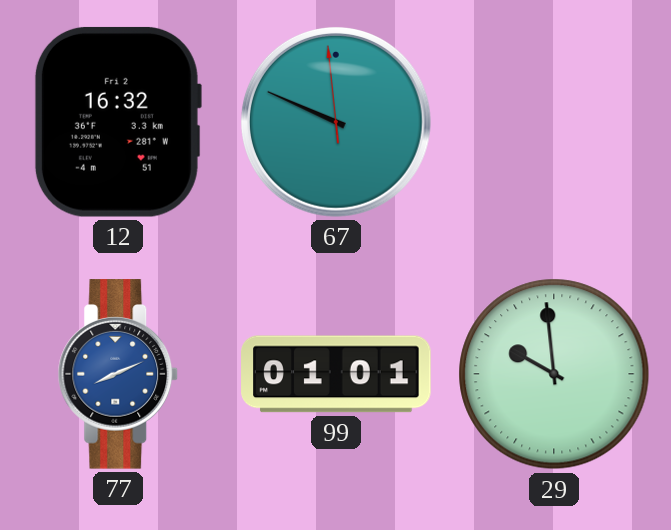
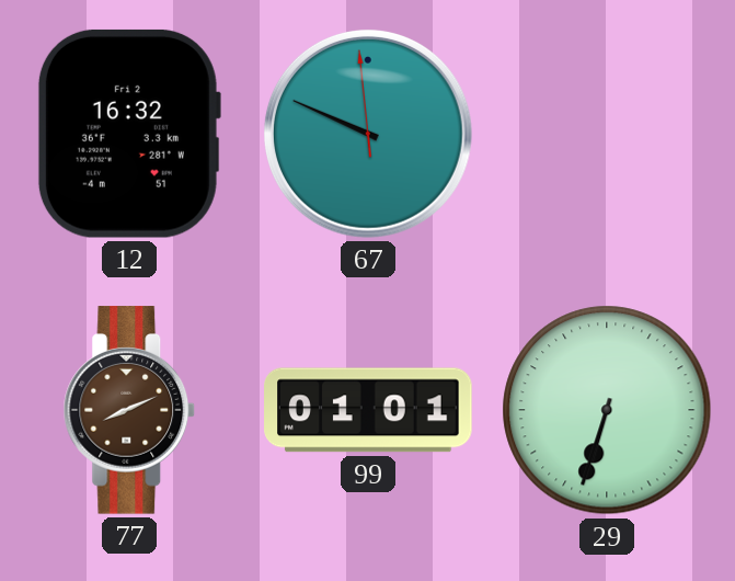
77 dial: blue -> brown (129, 410)
29: 9:59 -> 6:33 (607, 410)
